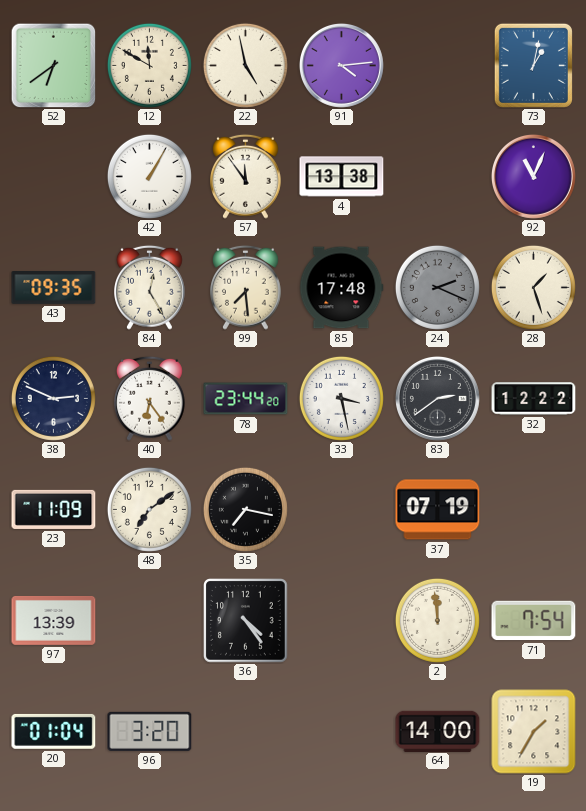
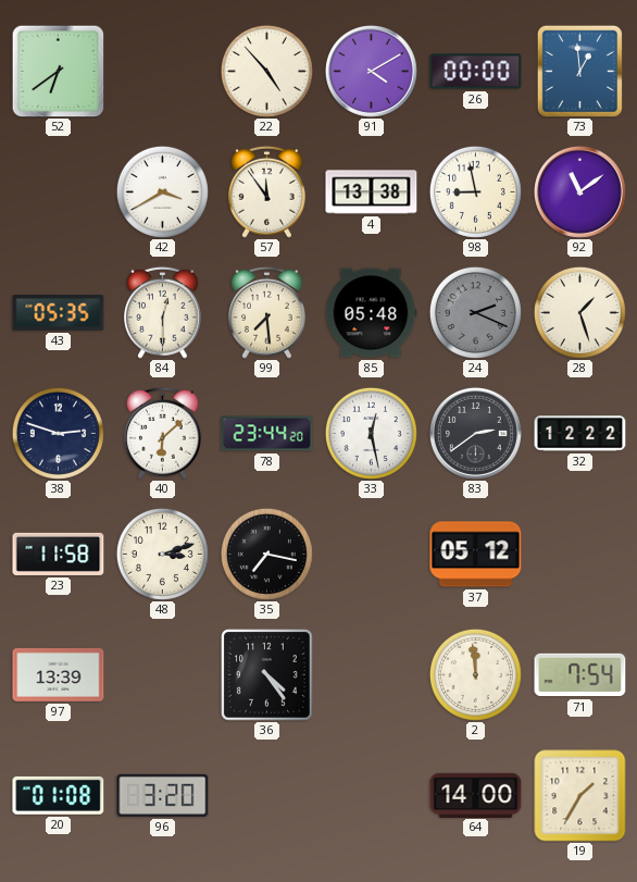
12: 11:50 -> none (149, 65)
22: 4:58 -> 4:53 (266, 71)
91: 4:14 -> 4:10 (371, 71)
26: none -> 00:00 (476, 72)
73: 1:02 -> 12:59 (579, 71)
42: 1:05 -> 3:40 (162, 191)
98: none -> 8:58 (475, 191)
92: 11:04 -> 11:09 (579, 191)
43: 09:35 -> 05:35 (59, 313)
84: 12:25 -> 12:30 (163, 312)
85: 17:48 -> 05:48 (372, 313)
38: 2:49 -> 2:48 (58, 433)
40: 6:24 -> 6:08 (163, 433)
33: 3:28 -> 12:28 (371, 433)
23: 11:09 -> 11:58 (59, 554)
48: 7:09 -> 3:12 (162, 554)
37: 07:19 -> 05:12 (476, 555)
20: 01:04 -> 01:08 (59, 795)
